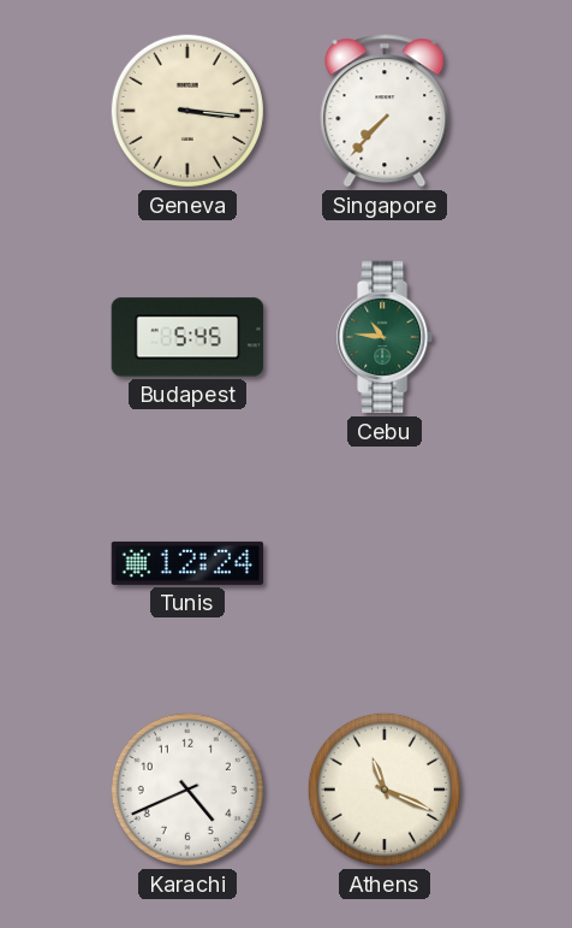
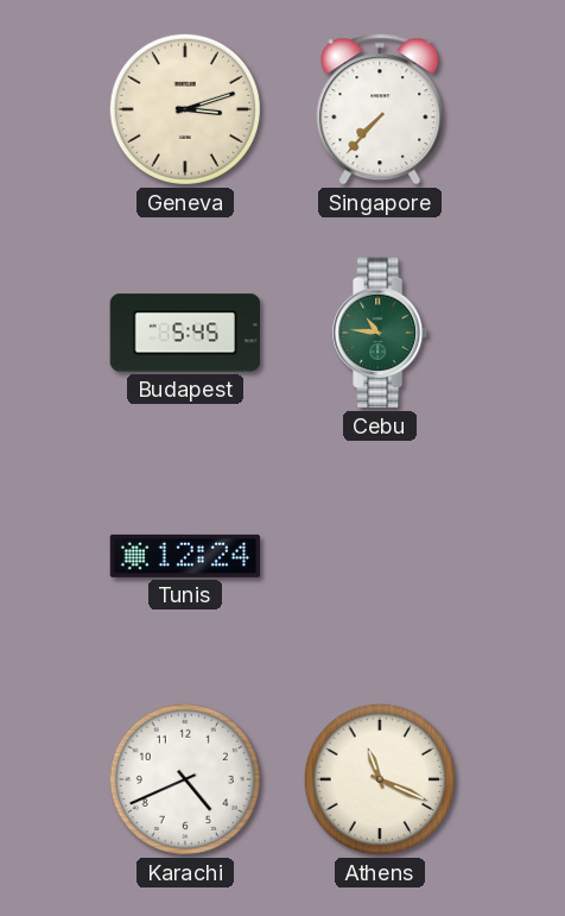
Geneva: 3:16 -> 3:12 (185, 109)
